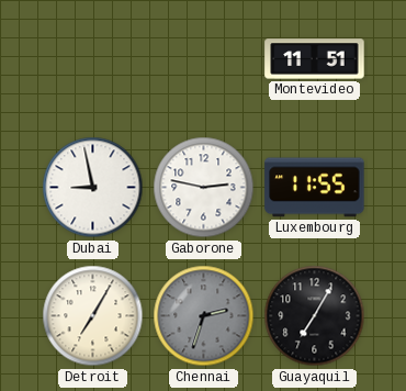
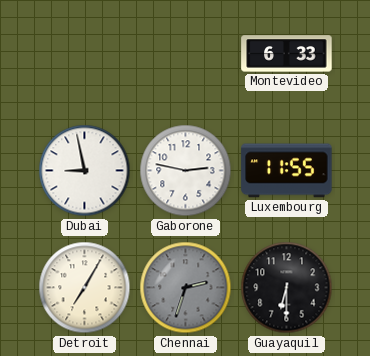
Montevideo: 11:51 -> 6:33 (287, 54)
Guayaquil: 7:05 -> 6:30 (287, 288)
